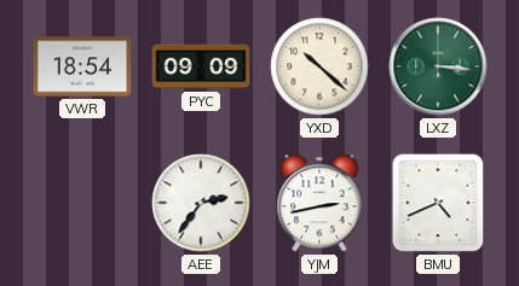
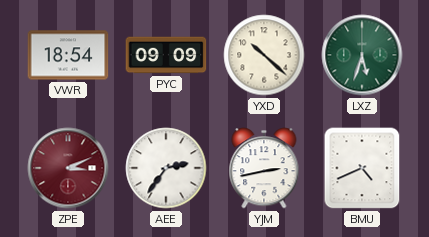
LXZ: 3:16 -> 5:33 (362, 55)
ZPE: none -> 3:11 (68, 168)
